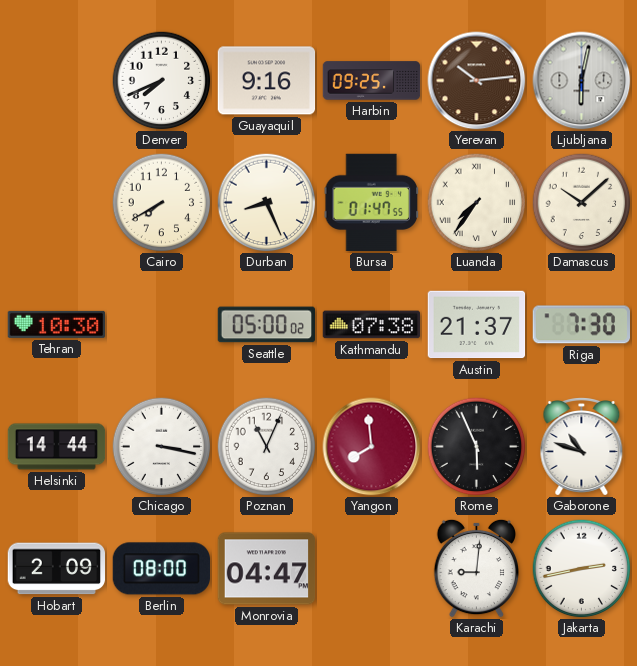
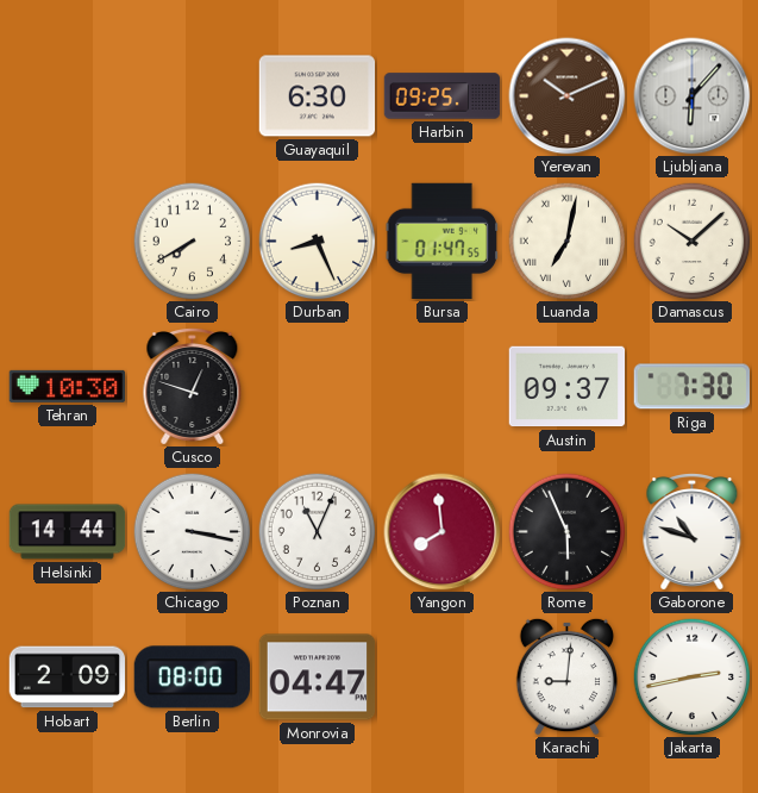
Denver: 7:41 -> none (162, 81)
Guayaquil: 9:16 -> 6:30 (318, 96)
Yerevan: 10:14 -> 10:11 (568, 96)
Ljubljana: 6:02 -> 6:07 (693, 96)
Luanda: 7:36 -> 7:02 (568, 242)
Cusco: none -> 12:48 (193, 387)
Seattle: 05:00 -> none (267, 325)
Kathmandu: 07:38 -> none (372, 325)
Austin: 21:37 -> 09:37 (568, 387)
